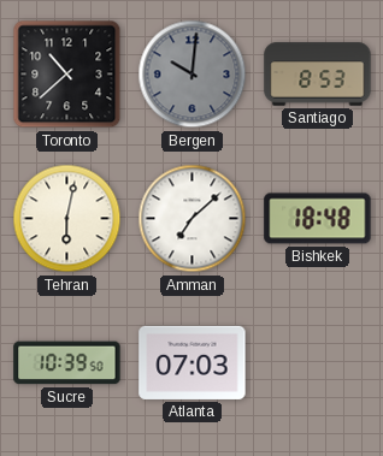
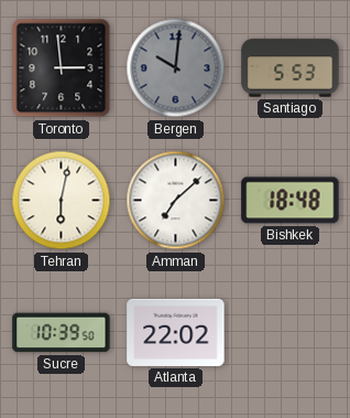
Toronto: 10:38 -> 2:59 (62, 68)
Santiago: 8:53 -> 5:53 (291, 68)
Atlanta: 07:03 -> 22:02 (176, 332)
